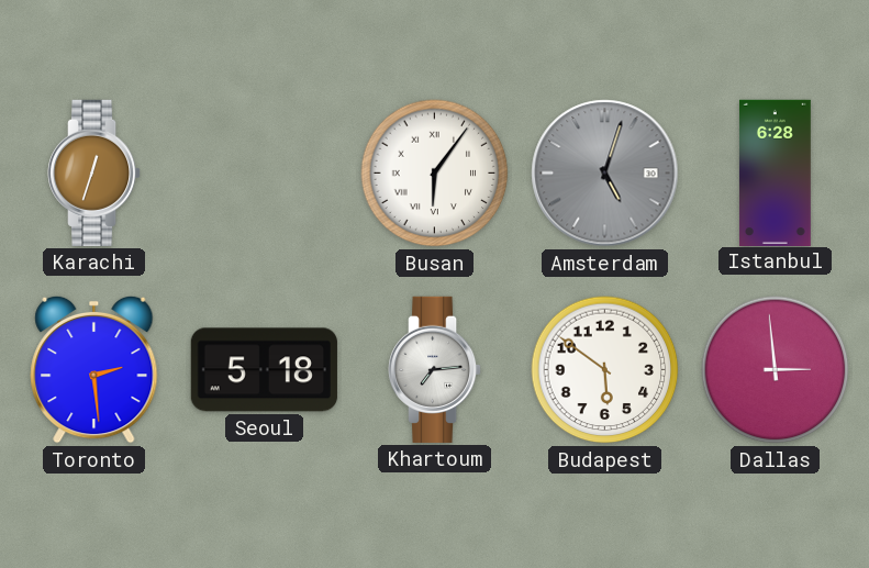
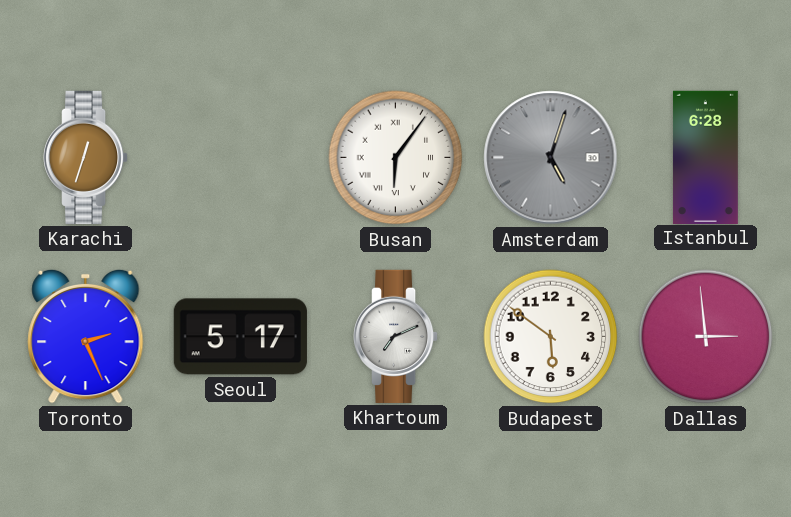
Toronto: 2:29 -> 2:26 (86, 336)
Seoul: 5:18 -> 5:17 (240, 337)
Khartoum: 7:14 -> 7:11 (397, 336)
